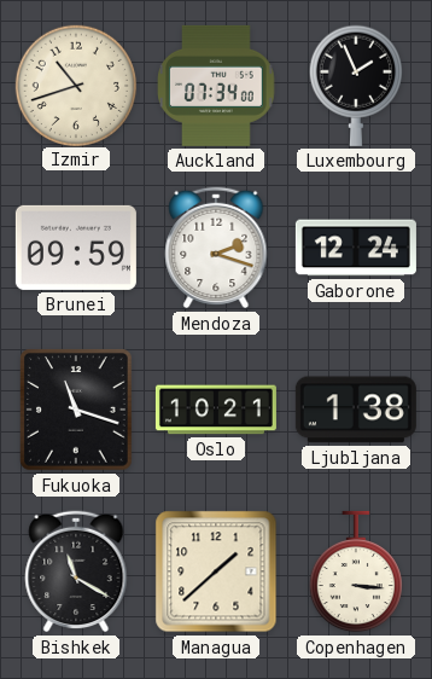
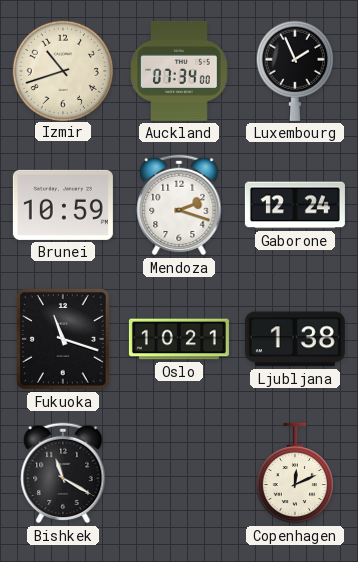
Brunei: 09:59 -> 10:59 (63, 205)
Managua: 1:38 -> none (216, 571)
Copenhagen: 3:16 -> 12:11 (295, 473)
